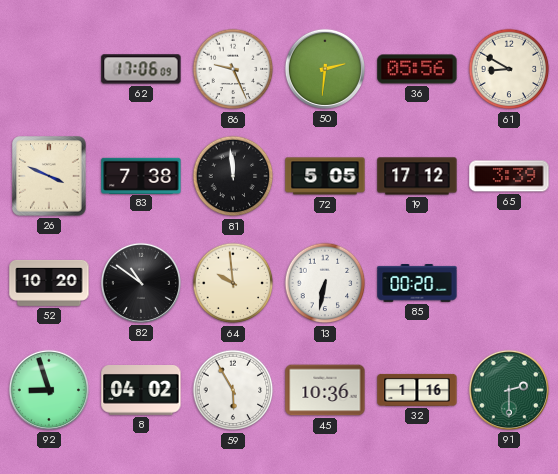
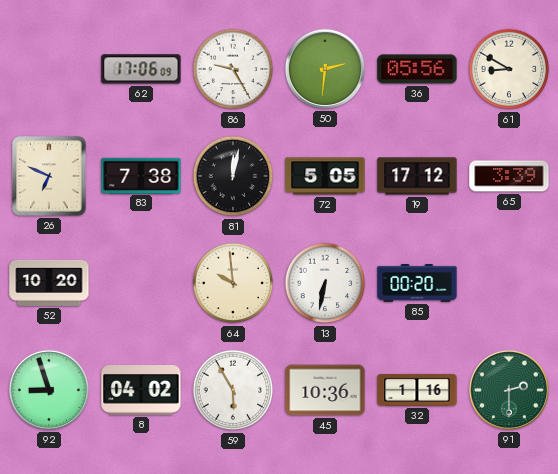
86: 9:26 -> 9:25 (233, 69)
26: 3:49 -> 6:49 (49, 176)
81: 11:59 -> 12:02 (233, 176)
82: 10:51 -> none (141, 283)
